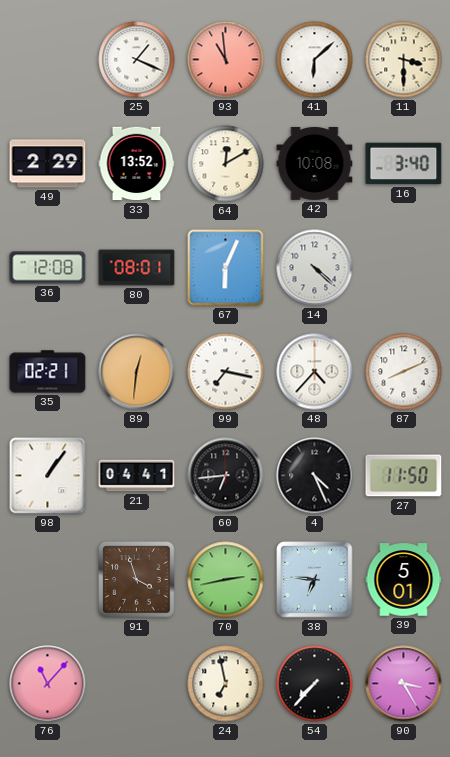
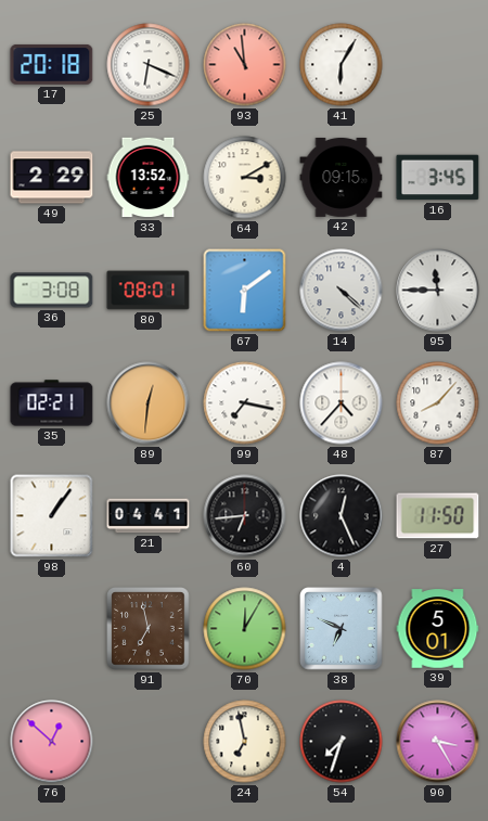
17: none -> 20:18 (52, 65)
25: 1:19 -> 6:19 (149, 65)
41: 6:08 -> 6:05 (342, 65)
11: 3:30 -> none (404, 60)
64: 12:10 -> 3:10 (245, 178)
42: 10:08 -> 09:15 (342, 177)
16: 3:40 -> 3:45 (438, 178)
36: 12:08 -> 3:08 (52, 291)
67: 6:04 -> 6:09 (245, 291)
95: none -> 11:45 (438, 291)
87: 8:11 -> 8:07 (438, 403)
4: 4:26 -> 12:26 (342, 516)
91: 3:57 -> 6:58 (149, 629)
70: 2:43 -> 12:05 (245, 629)
38: 6:46 -> 6:49 (342, 629)
76: 11:07 -> 12:52 (52, 742)
54: 7:37 -> 7:33 (342, 742)
